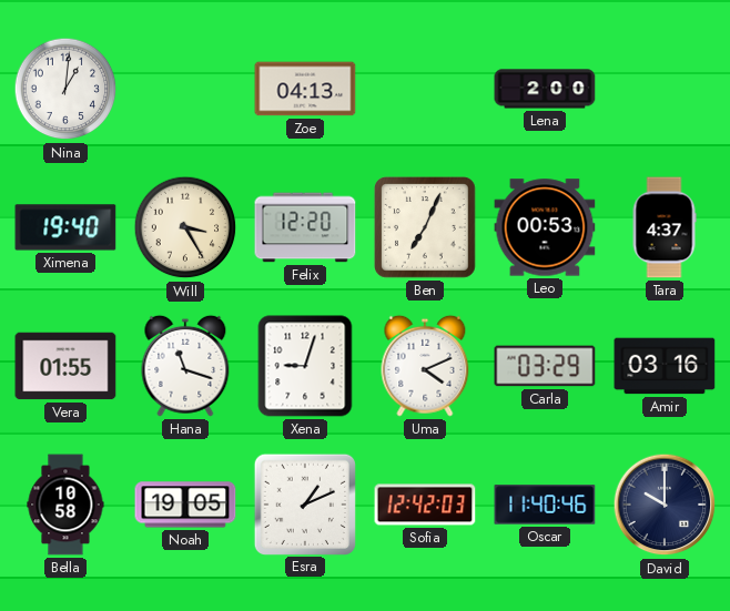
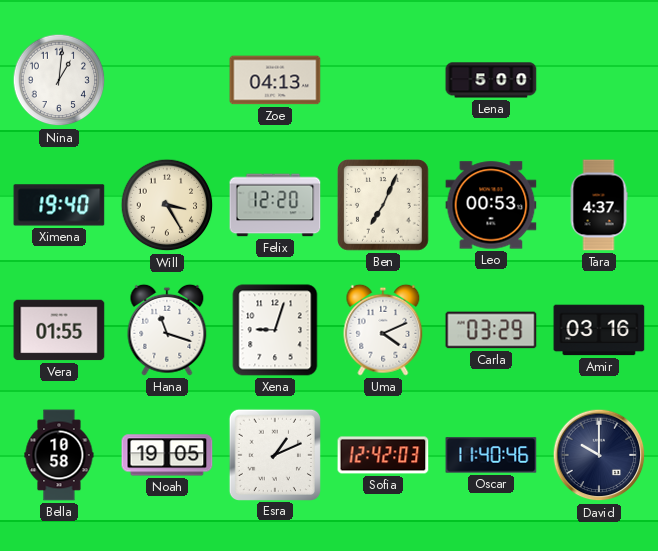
Lena: 2:00 -> 5:00 (491, 80)
